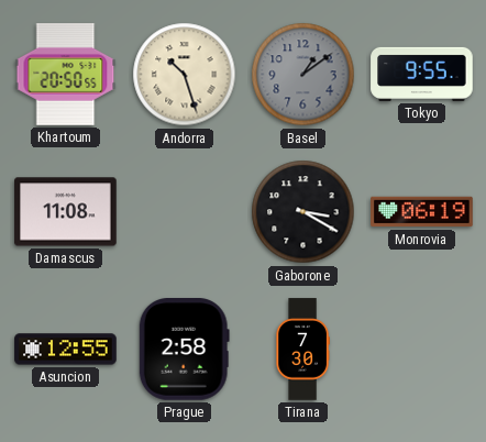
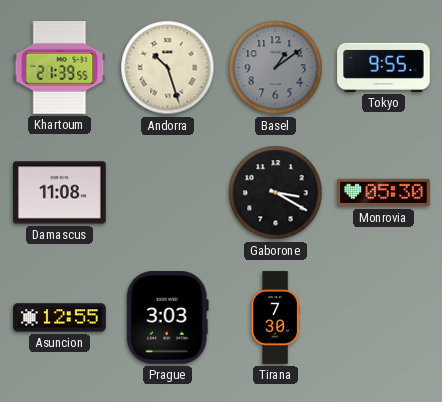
Khartoum: 20:50 -> 21:39 (60, 68)
Monrovia: 06:19 -> 05:30 (384, 193)
Prague: 2:58 -> 3:03 (167, 318)
